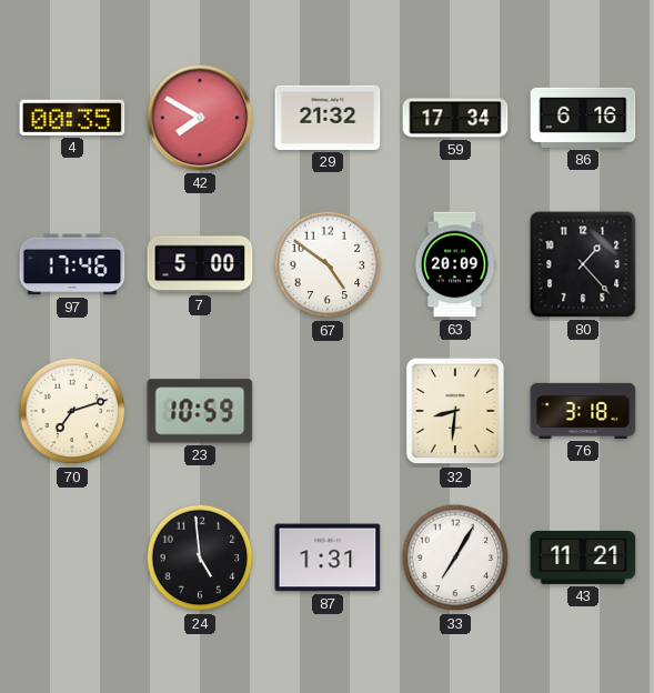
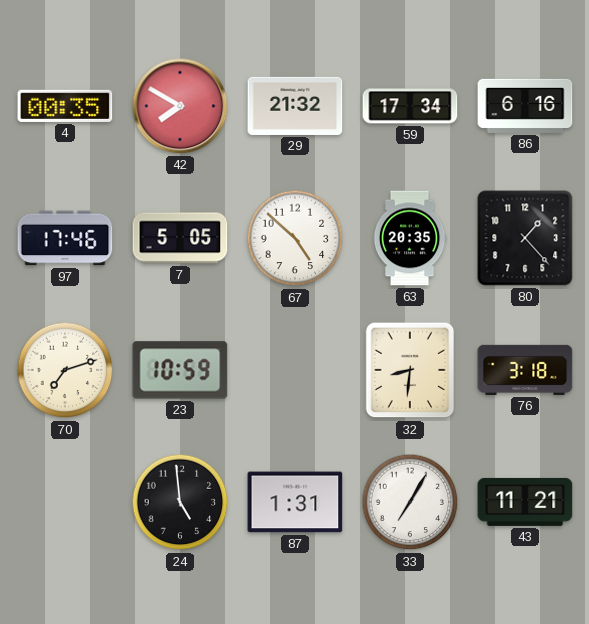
7: 5:00 -> 5:05 (180, 238)
67: 4:51 -> 4:52 (295, 238)
63: 20:09 -> 20:35 (410, 238)
